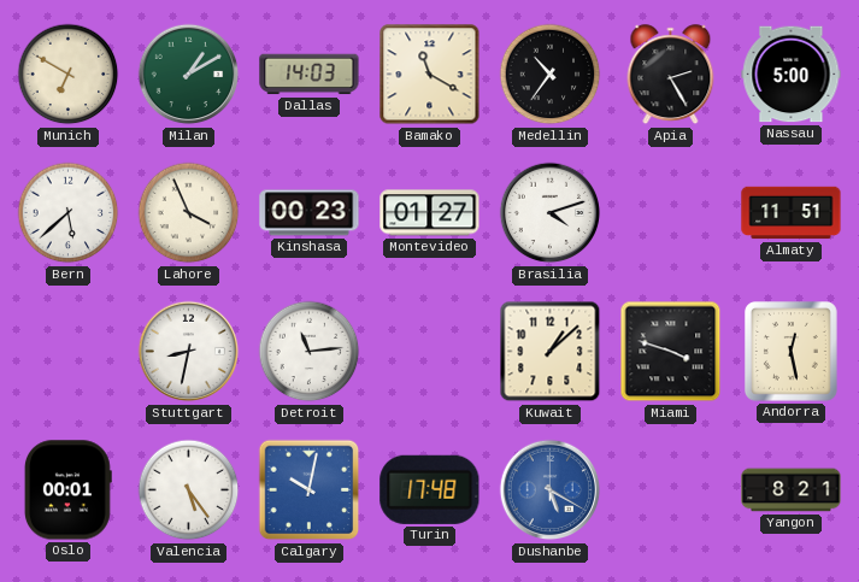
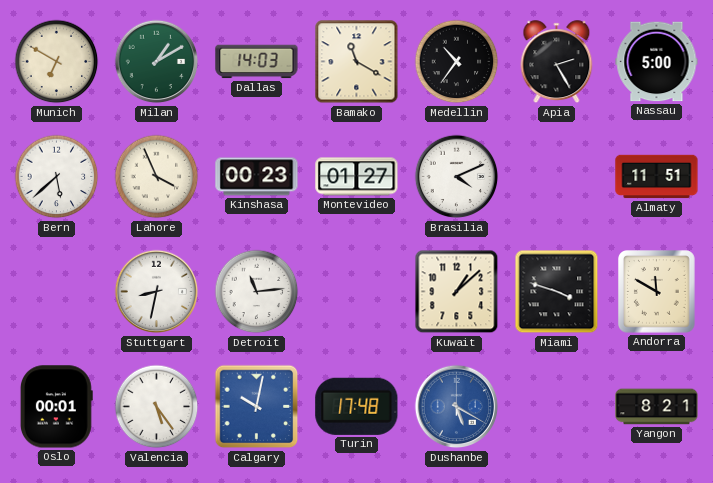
Brasilia: 4:12 -> 4:11 (457, 177)
Andorra: 12:28 -> 11:50 (657, 292)
